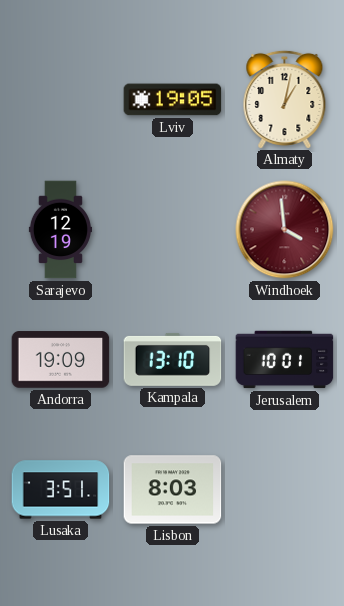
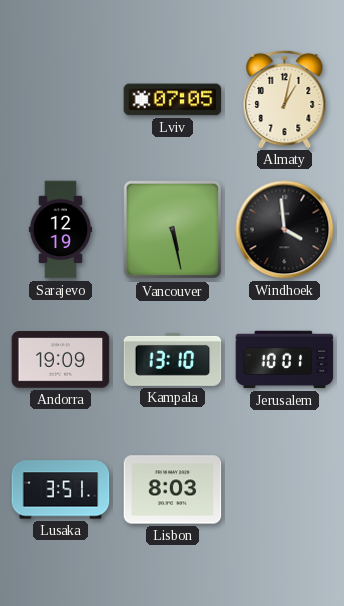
Lviv: 19:05 -> 07:05 (173, 100)
Vancouver: none -> 5:28 (172, 230)
Windhoek dial: burgundy -> black (285, 230)
